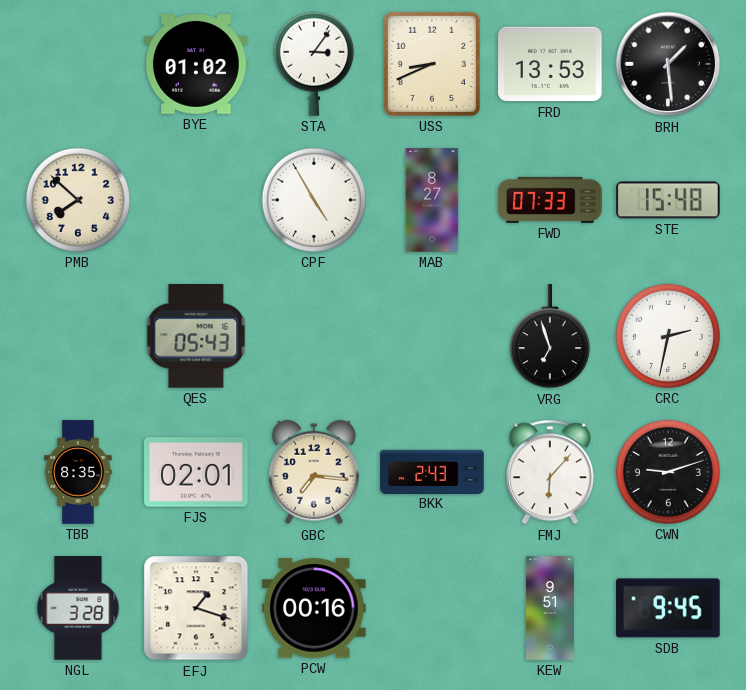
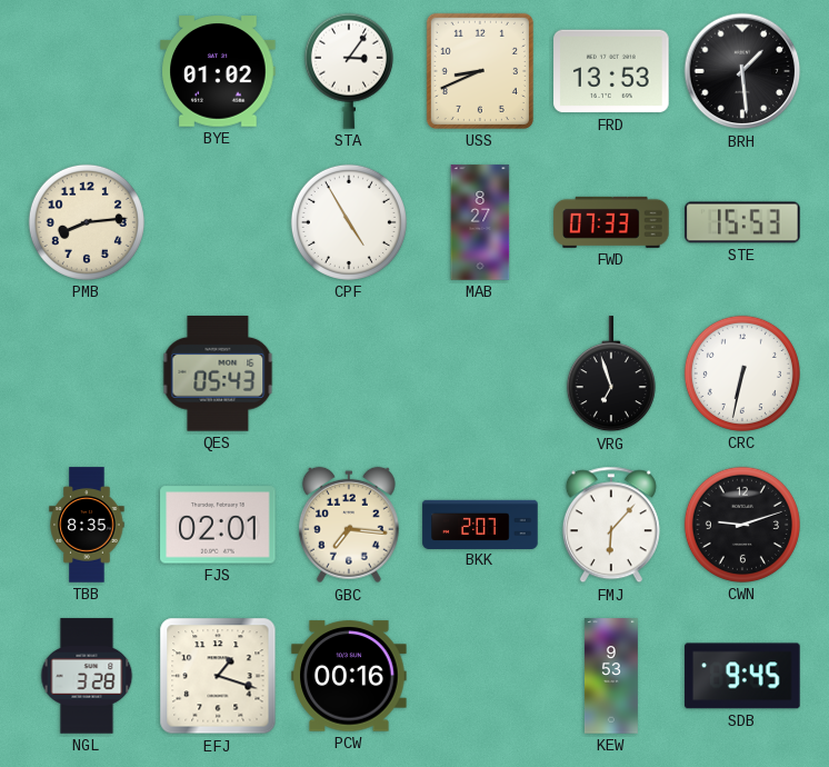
PMB: 7:52 -> 8:14 (87, 222)
STE: 15:48 -> 15:53 (742, 222)
CRC: 2:32 -> 6:32 (742, 373)
BKK: 2:43 -> 2:07 (480, 524)
KEW: 9:51 -> 9:53 (611, 676)
